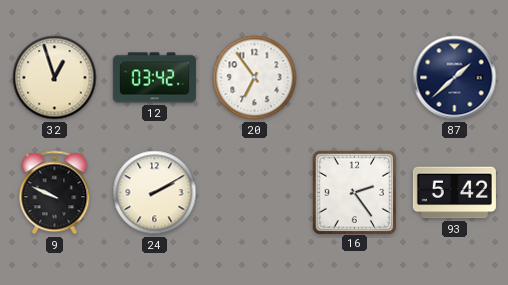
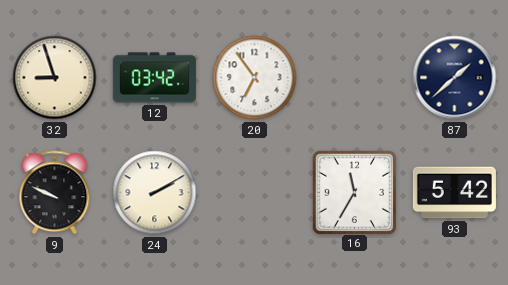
32: 12:57 -> 8:57 (55, 78)
16: 2:24 -> 11:35 (354, 192)
